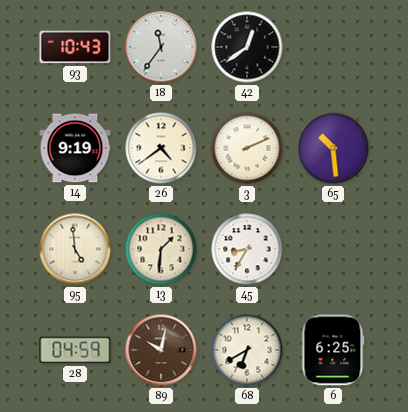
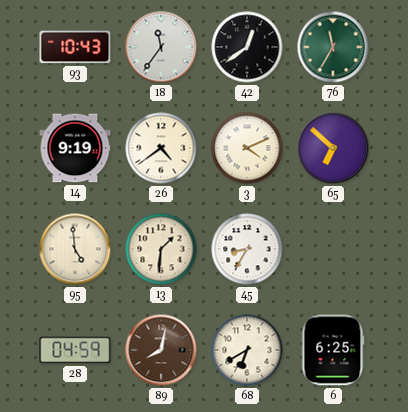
76: none -> 11:35 (333, 47)
3: 2:11 -> 4:11 (247, 148)
65: 10:29 -> 6:52 (333, 148)
89: 10:02 -> 8:02 (161, 350)
